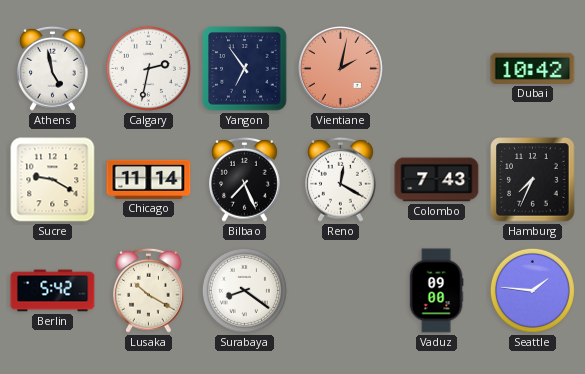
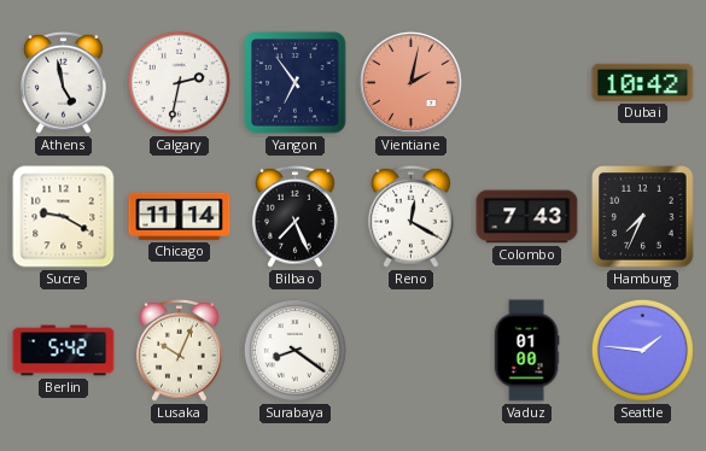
Lusaka: 10:20 -> 10:04 (180, 350)
Vaduz: 09:00 -> 01:00 (526, 351)
